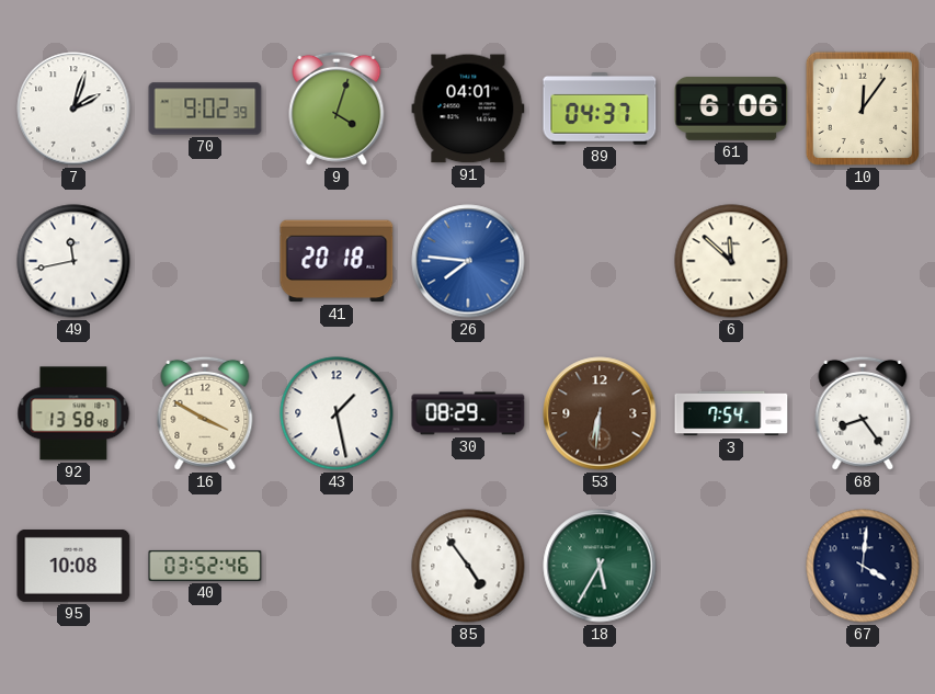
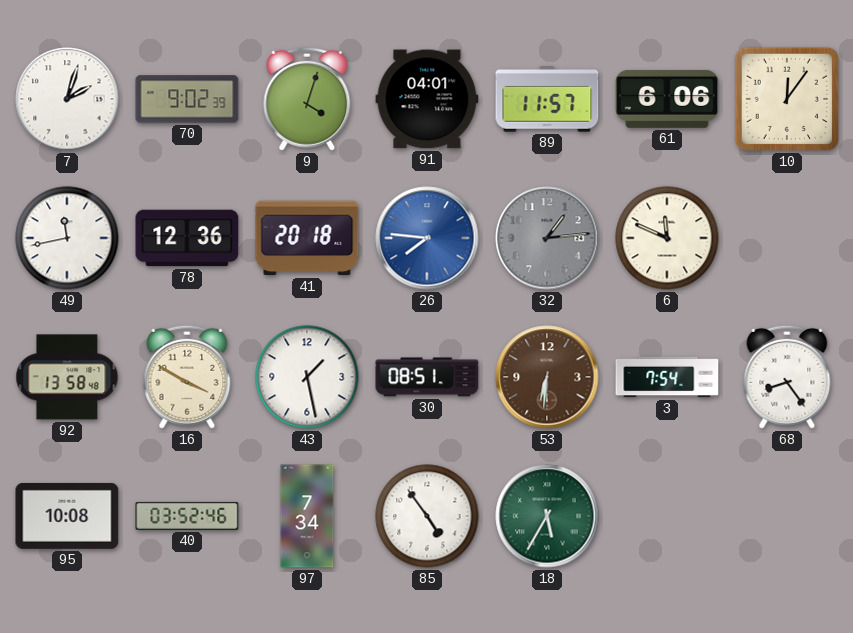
89: 04:37 -> 11:57 (547, 100)
78: none -> 12:36 (187, 238)
32: none -> 1:14 (547, 238)
6: 11:52 -> 11:49 (667, 238)
30: 08:29 -> 08:51 (427, 377)
97: none -> 7:34 (307, 516)
67: 4:01 -> none (863, 566)
